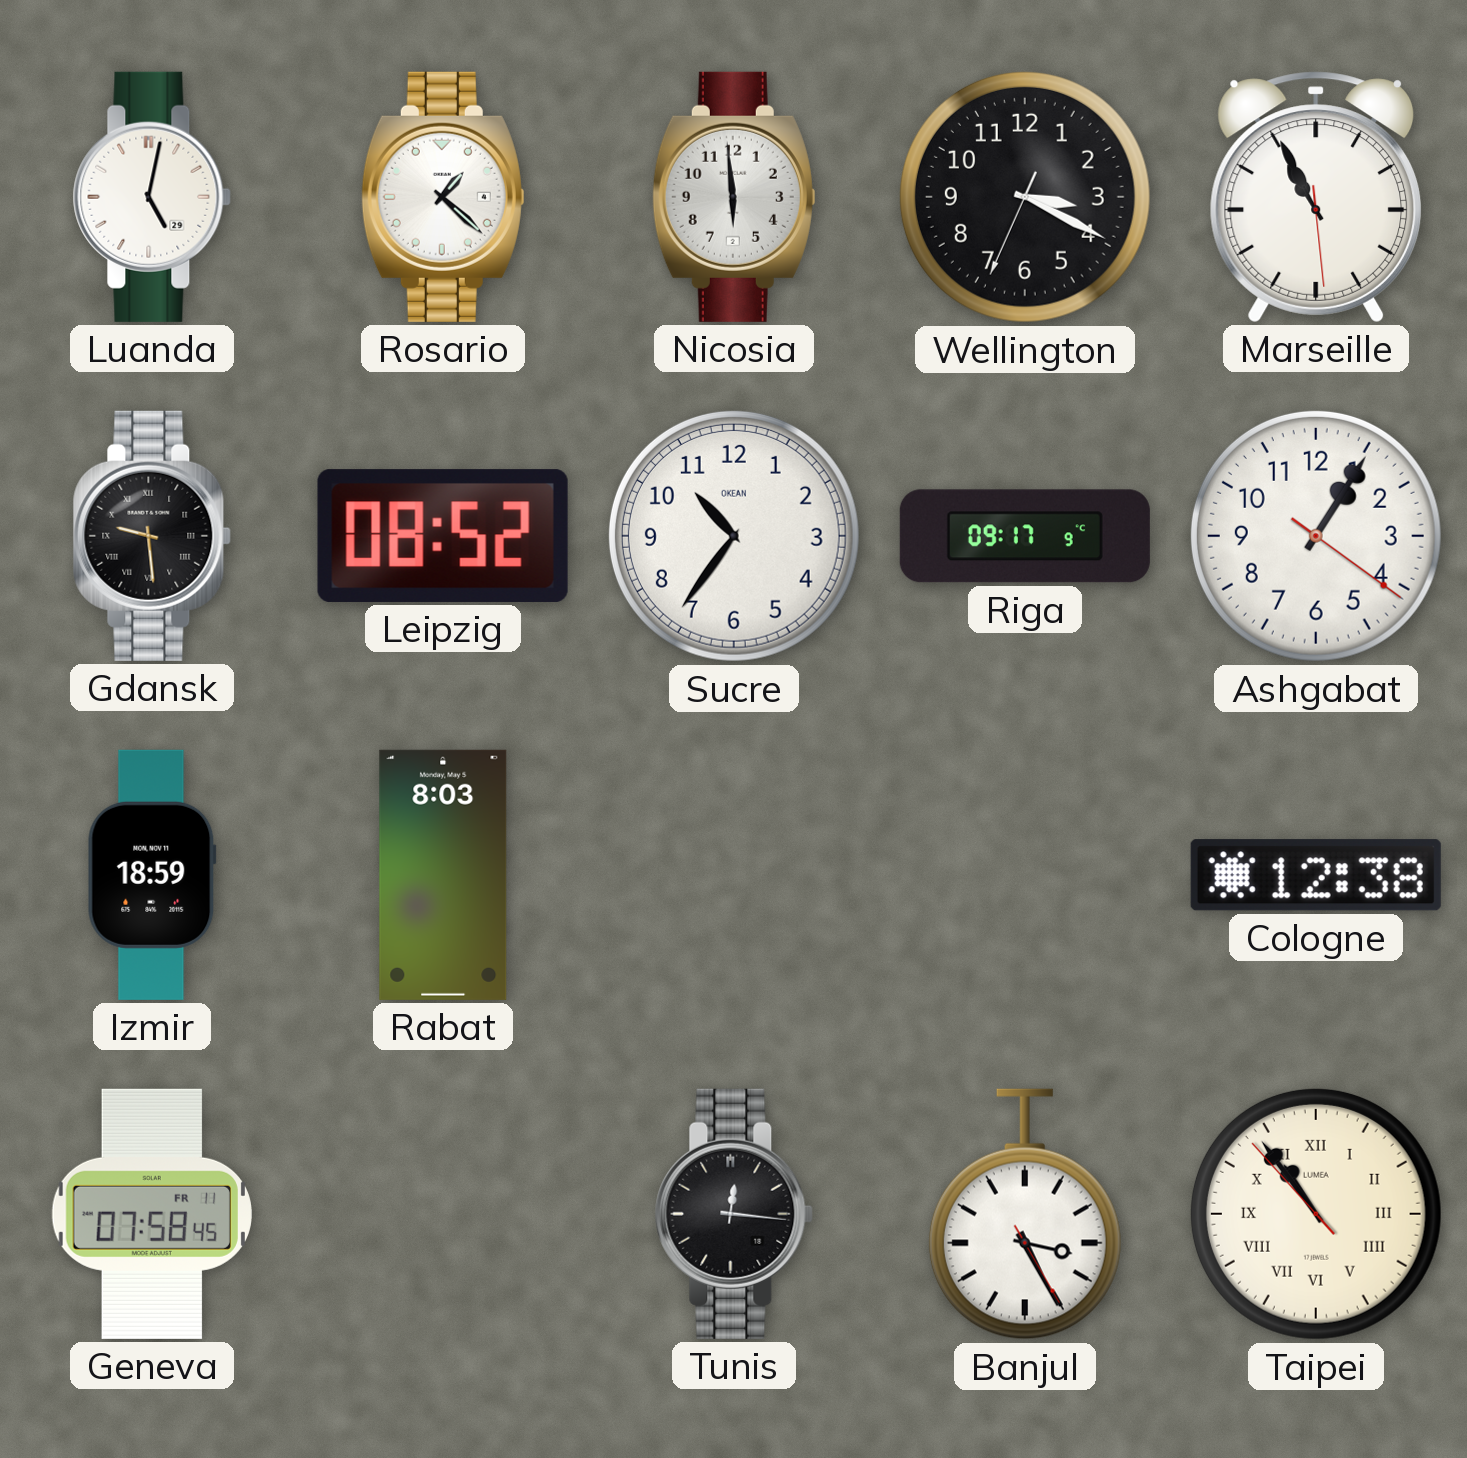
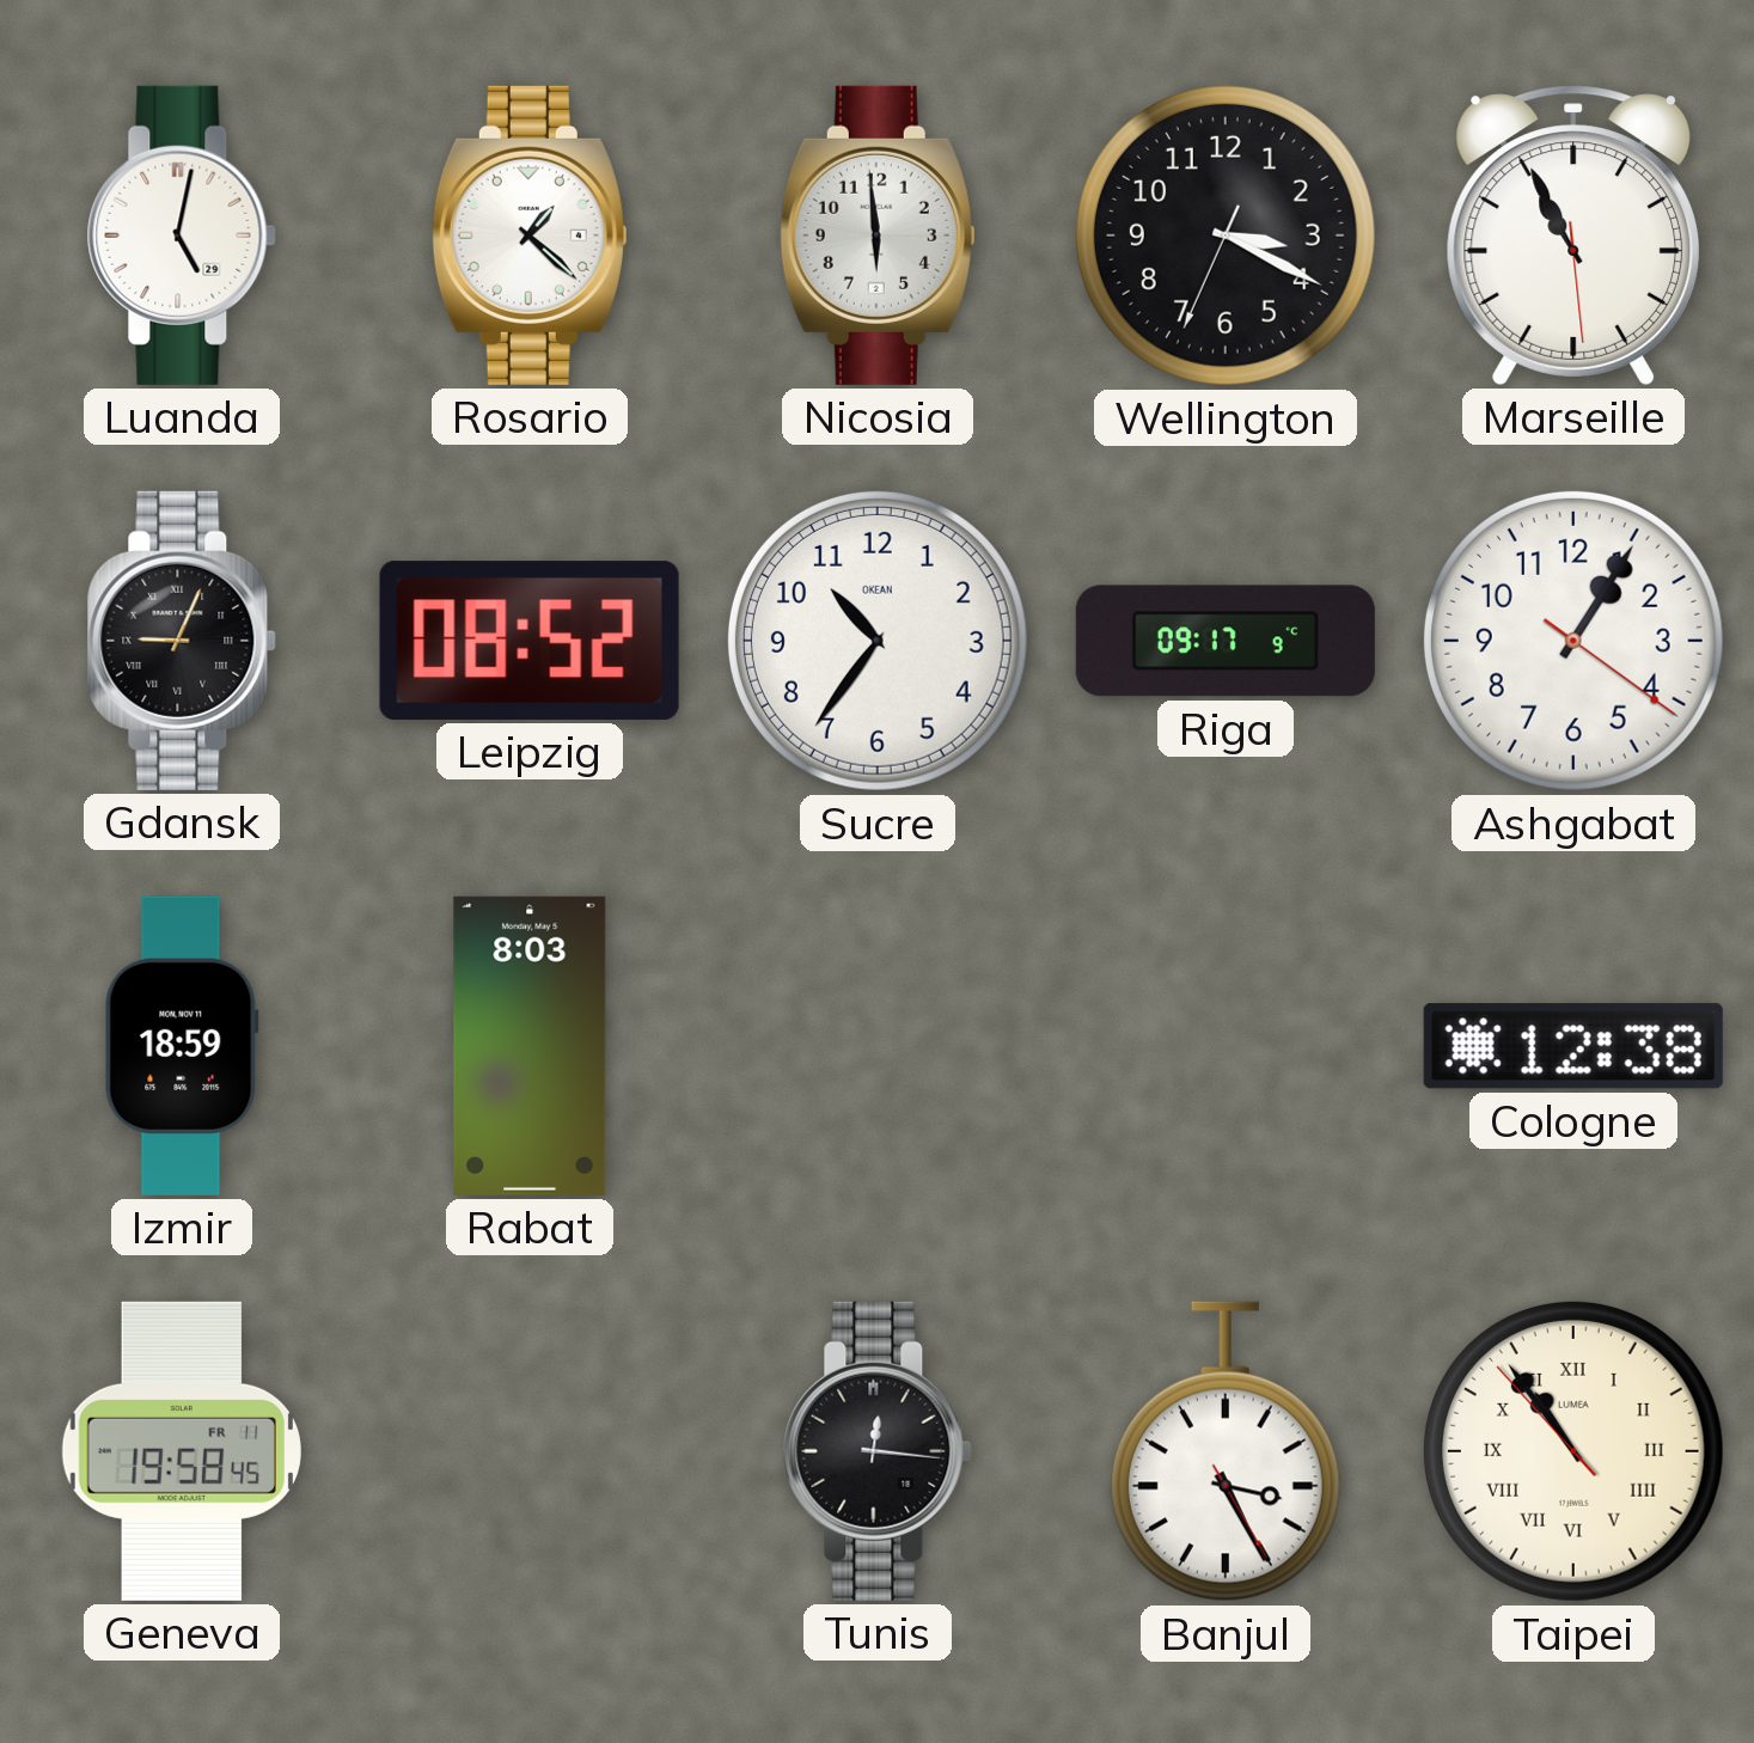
Gdansk: 9:29 -> 9:04 (182, 641)
Geneva: 07:58 -> 19:58 (182, 1451)
